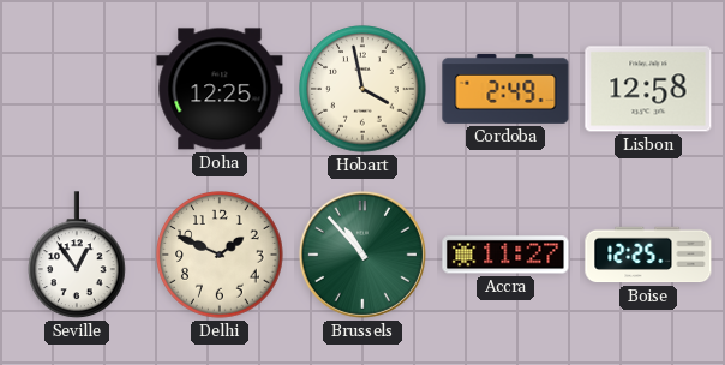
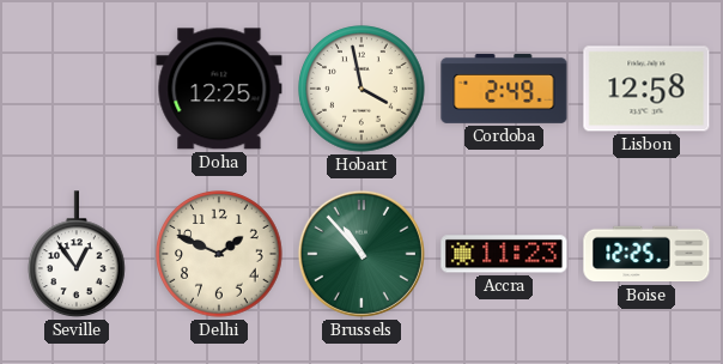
Accra: 11:27 -> 11:23 (504, 254)
